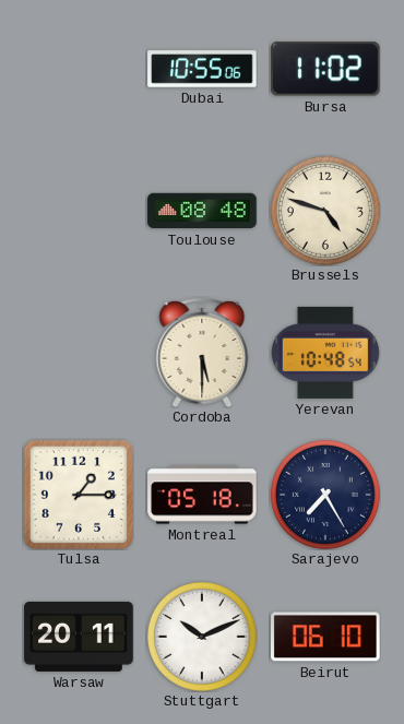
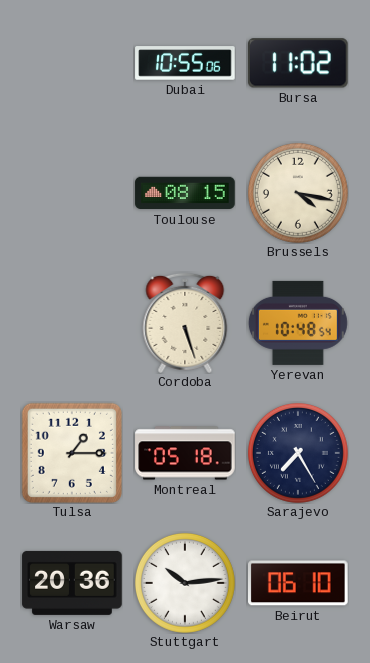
Toulouse: 08:48 -> 08:15 (185, 193)
Brussels: 4:48 -> 4:17 (298, 193)
Cordoba: 5:30 -> 5:27 (185, 323)
Warsaw: 20:11 -> 20:36 (72, 583)
Stuttgart: 10:11 -> 10:14 (185, 583)
